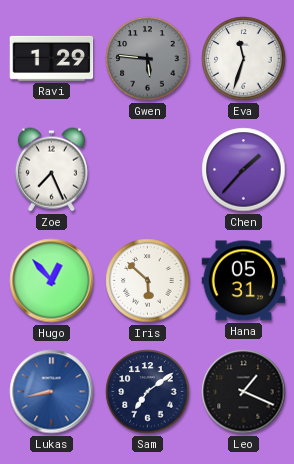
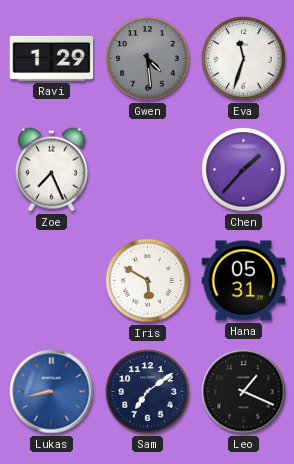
Gwen: 5:46 -> 4:29 (148, 59)
Hugo: 12:53 -> none (52, 281)
Iris: 5:52 -> 5:50 (148, 281)
